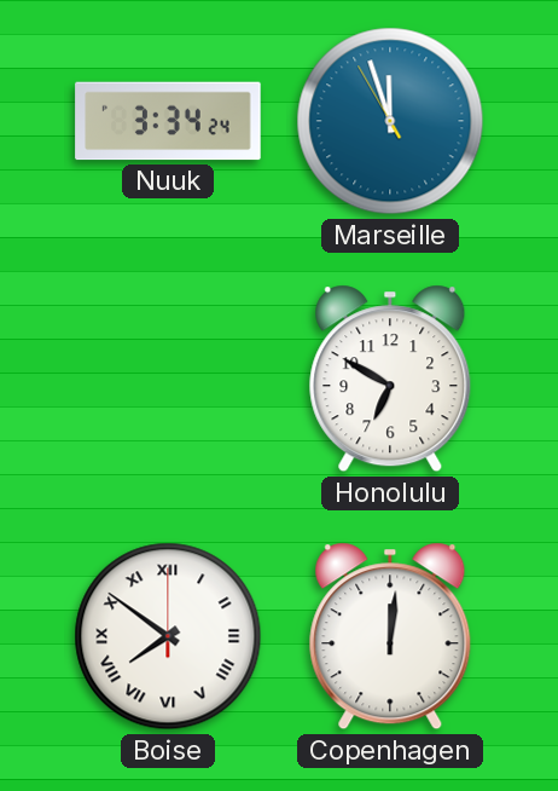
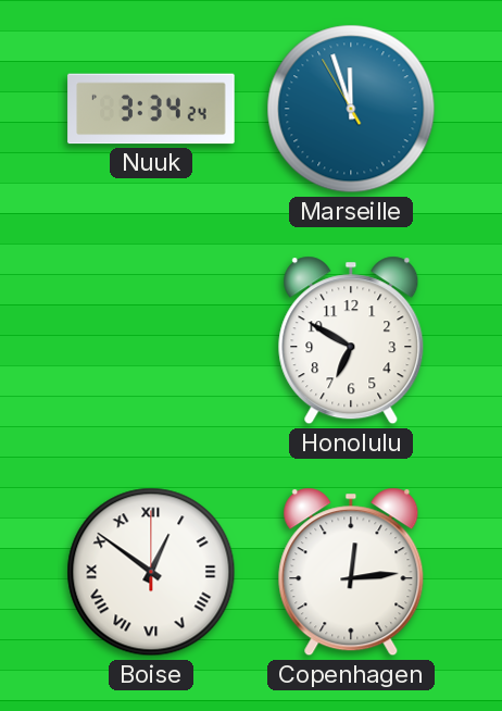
Boise: 7:51 -> 12:51 (151, 572)
Copenhagen: 12:01 -> 12:14 (351, 572)
